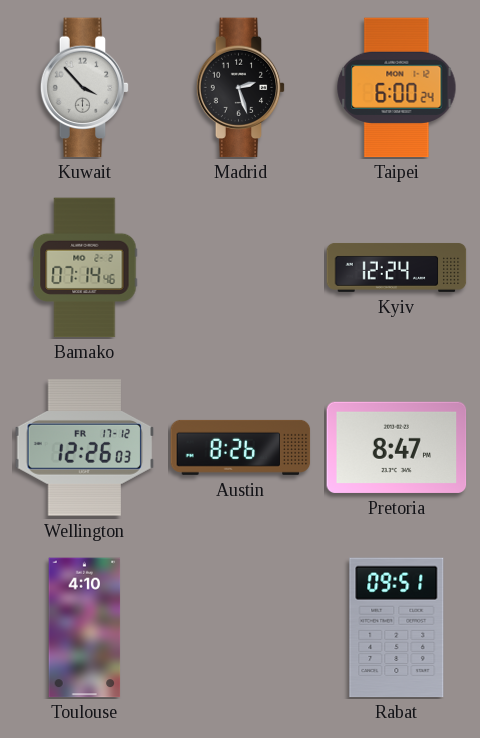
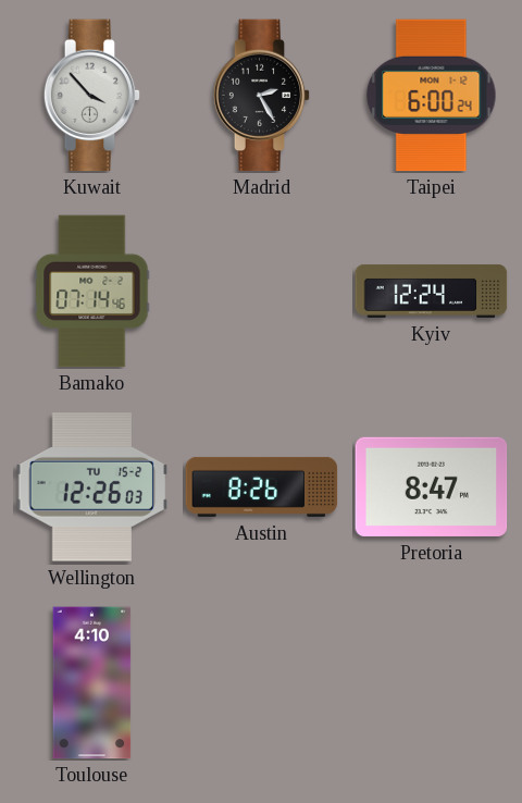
Madrid: 2:27 -> 2:25 (262, 96)
Wellington date: FR 17-12 -> TU 15-2 (92, 487)
Rabat: 09:51 -> none (397, 628)
